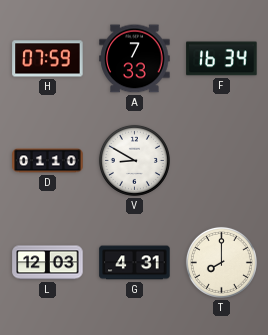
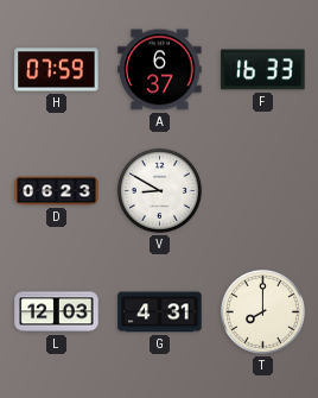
A: 7:33 -> 6:37 (160, 70)
F: 16:34 -> 16:33 (263, 70)
D: 01:10 -> 06:23 (57, 191)
